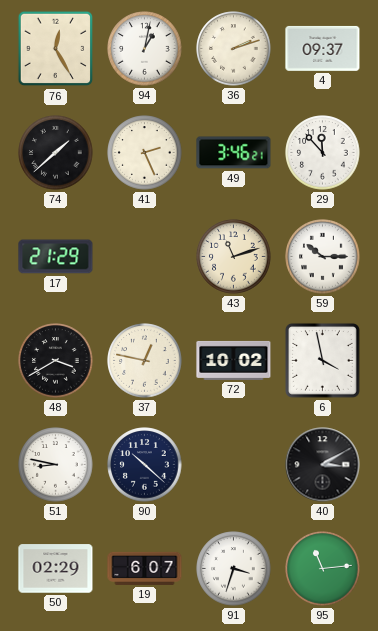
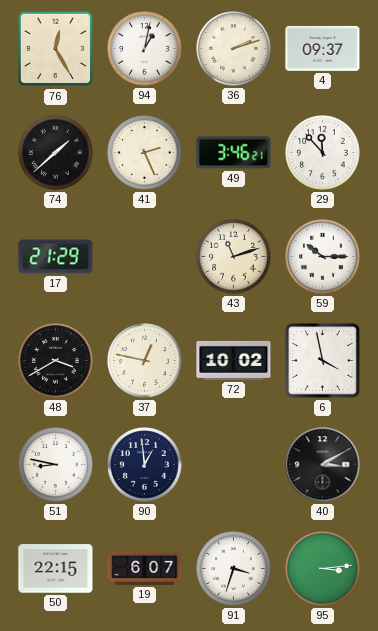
90: 10:22 -> 12:59 (145, 465)
50: 02:29 -> 22:15 (56, 569)
95: 11:14 -> 3:14 (323, 569)
